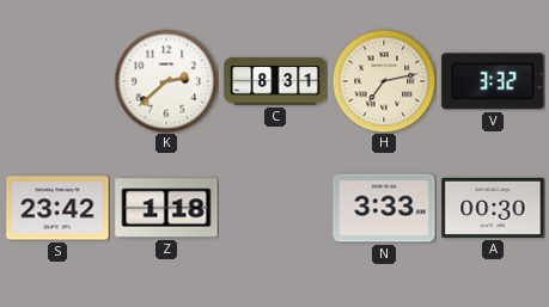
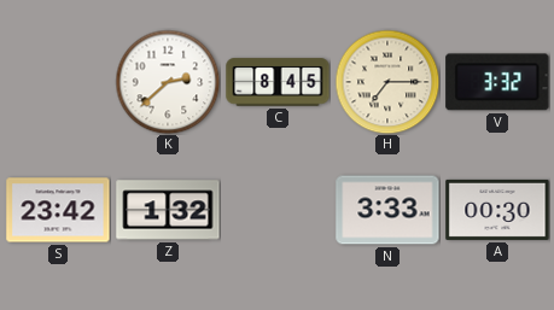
C: 8:31 -> 8:45 (278, 82)
H: 7:13 -> 7:15 (387, 82)
Z: 1:18 -> 1:32 (168, 210)
